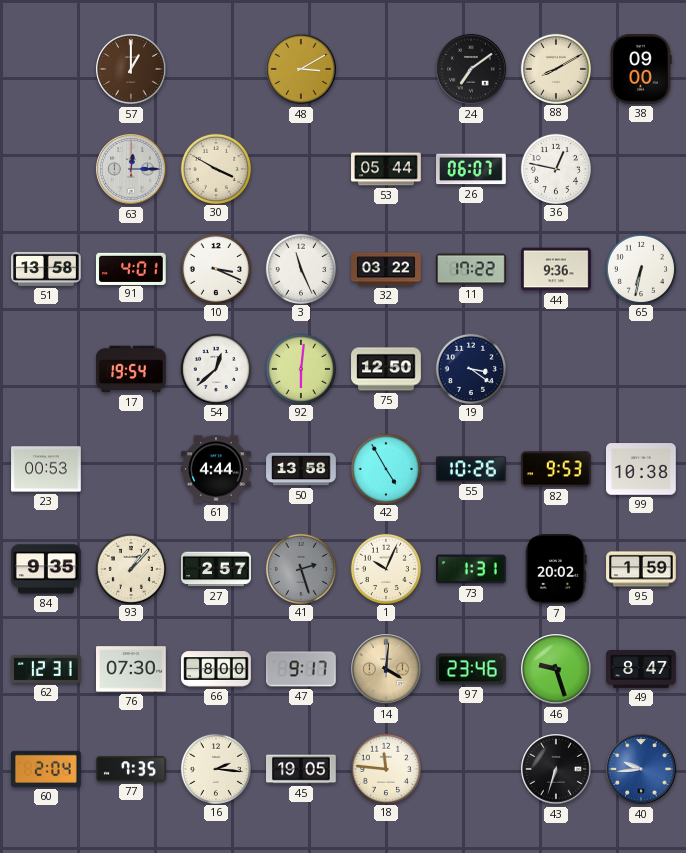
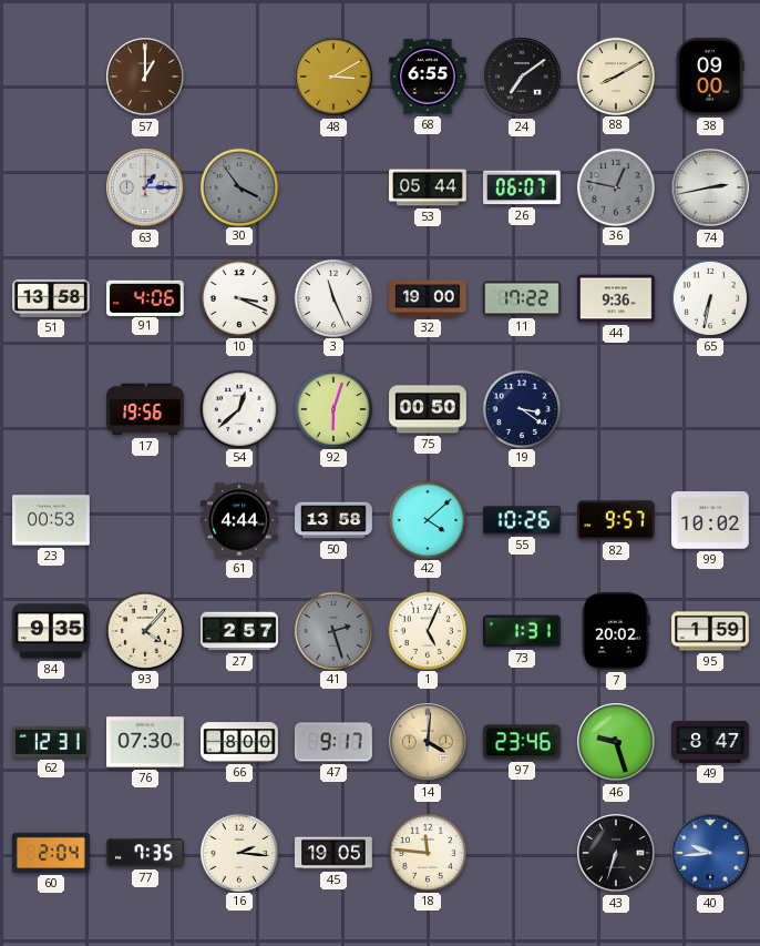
68: none -> 6:55 (428, 77)
63: 12:15 -> 1:15 (145, 187)
30: 3:50 -> 3:54 (238, 186)
30 dial: cream -> grey (238, 186)
36 dial: white -> grey (615, 186)
74: none -> 2:43 (710, 187)
91: 4:01 -> 4:06 (146, 297)
32: 03:22 -> 19:00 (428, 298)
17: 19:54 -> 19:56 (145, 409)
92: 6:01 -> 6:03 (332, 408)
75: 12:50 -> 00:50 (428, 409)
42: 4:55 -> 4:08 (427, 519)
82: 9:53 -> 9:57 (617, 520)
99: 10:38 -> 10:02 (710, 520)
93: 1:07 -> 4:07 (144, 630)
1: 10:04 -> 5:04 (427, 630)
